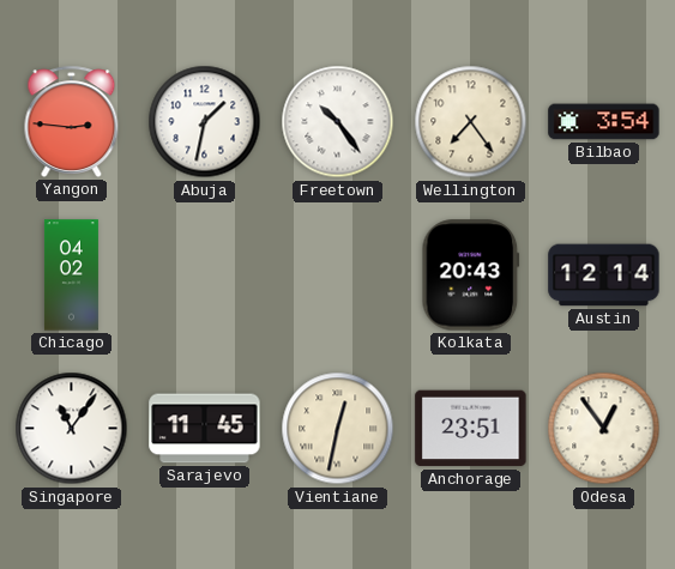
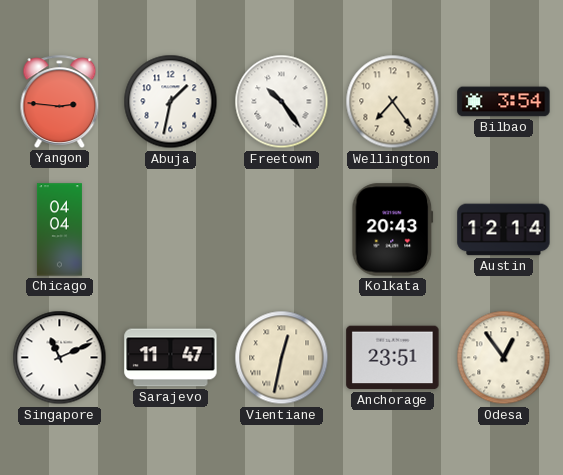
Chicago: 04:02 -> 04:04 (59, 230)
Singapore: 11:06 -> 11:11 (60, 358)
Sarajevo: 11:45 -> 11:47 (171, 358)
